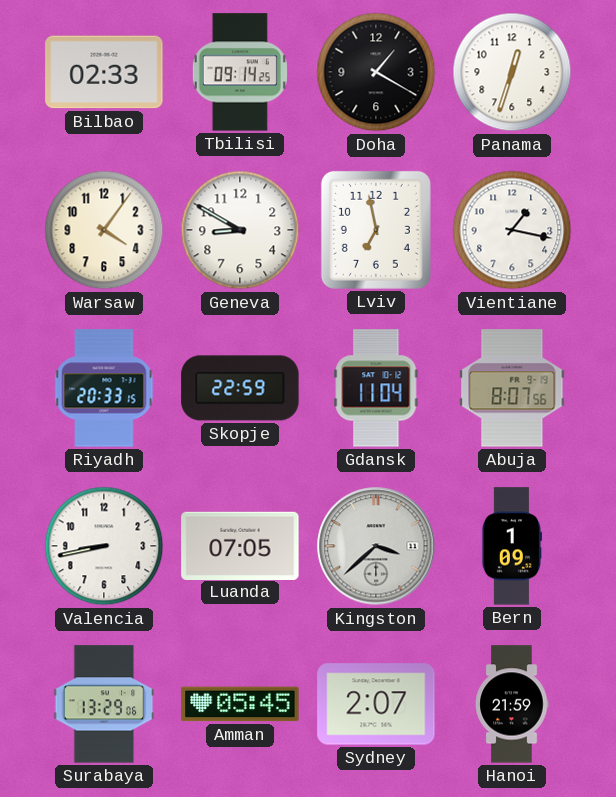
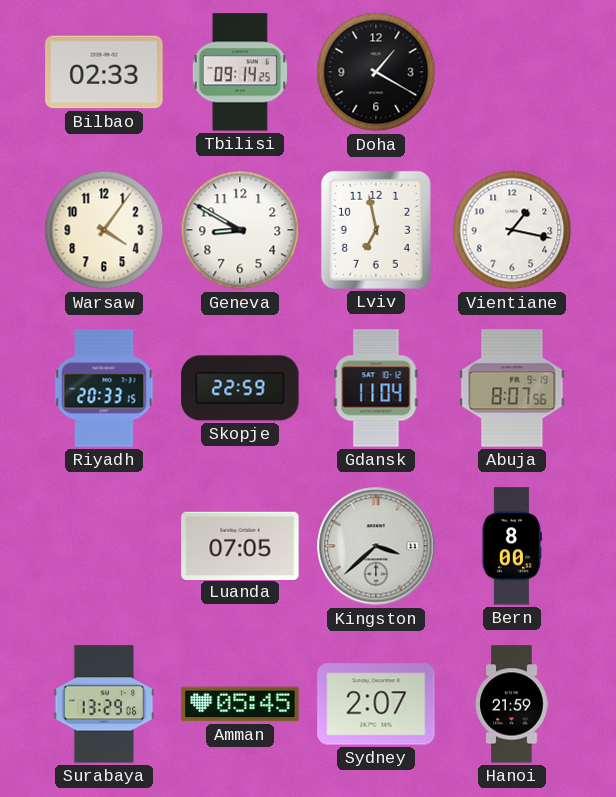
Panama: 12:33 -> none (512, 72)
Valencia: 8:43 -> none (104, 546)
Bern: 1:09 -> 8:00 (511, 546)
